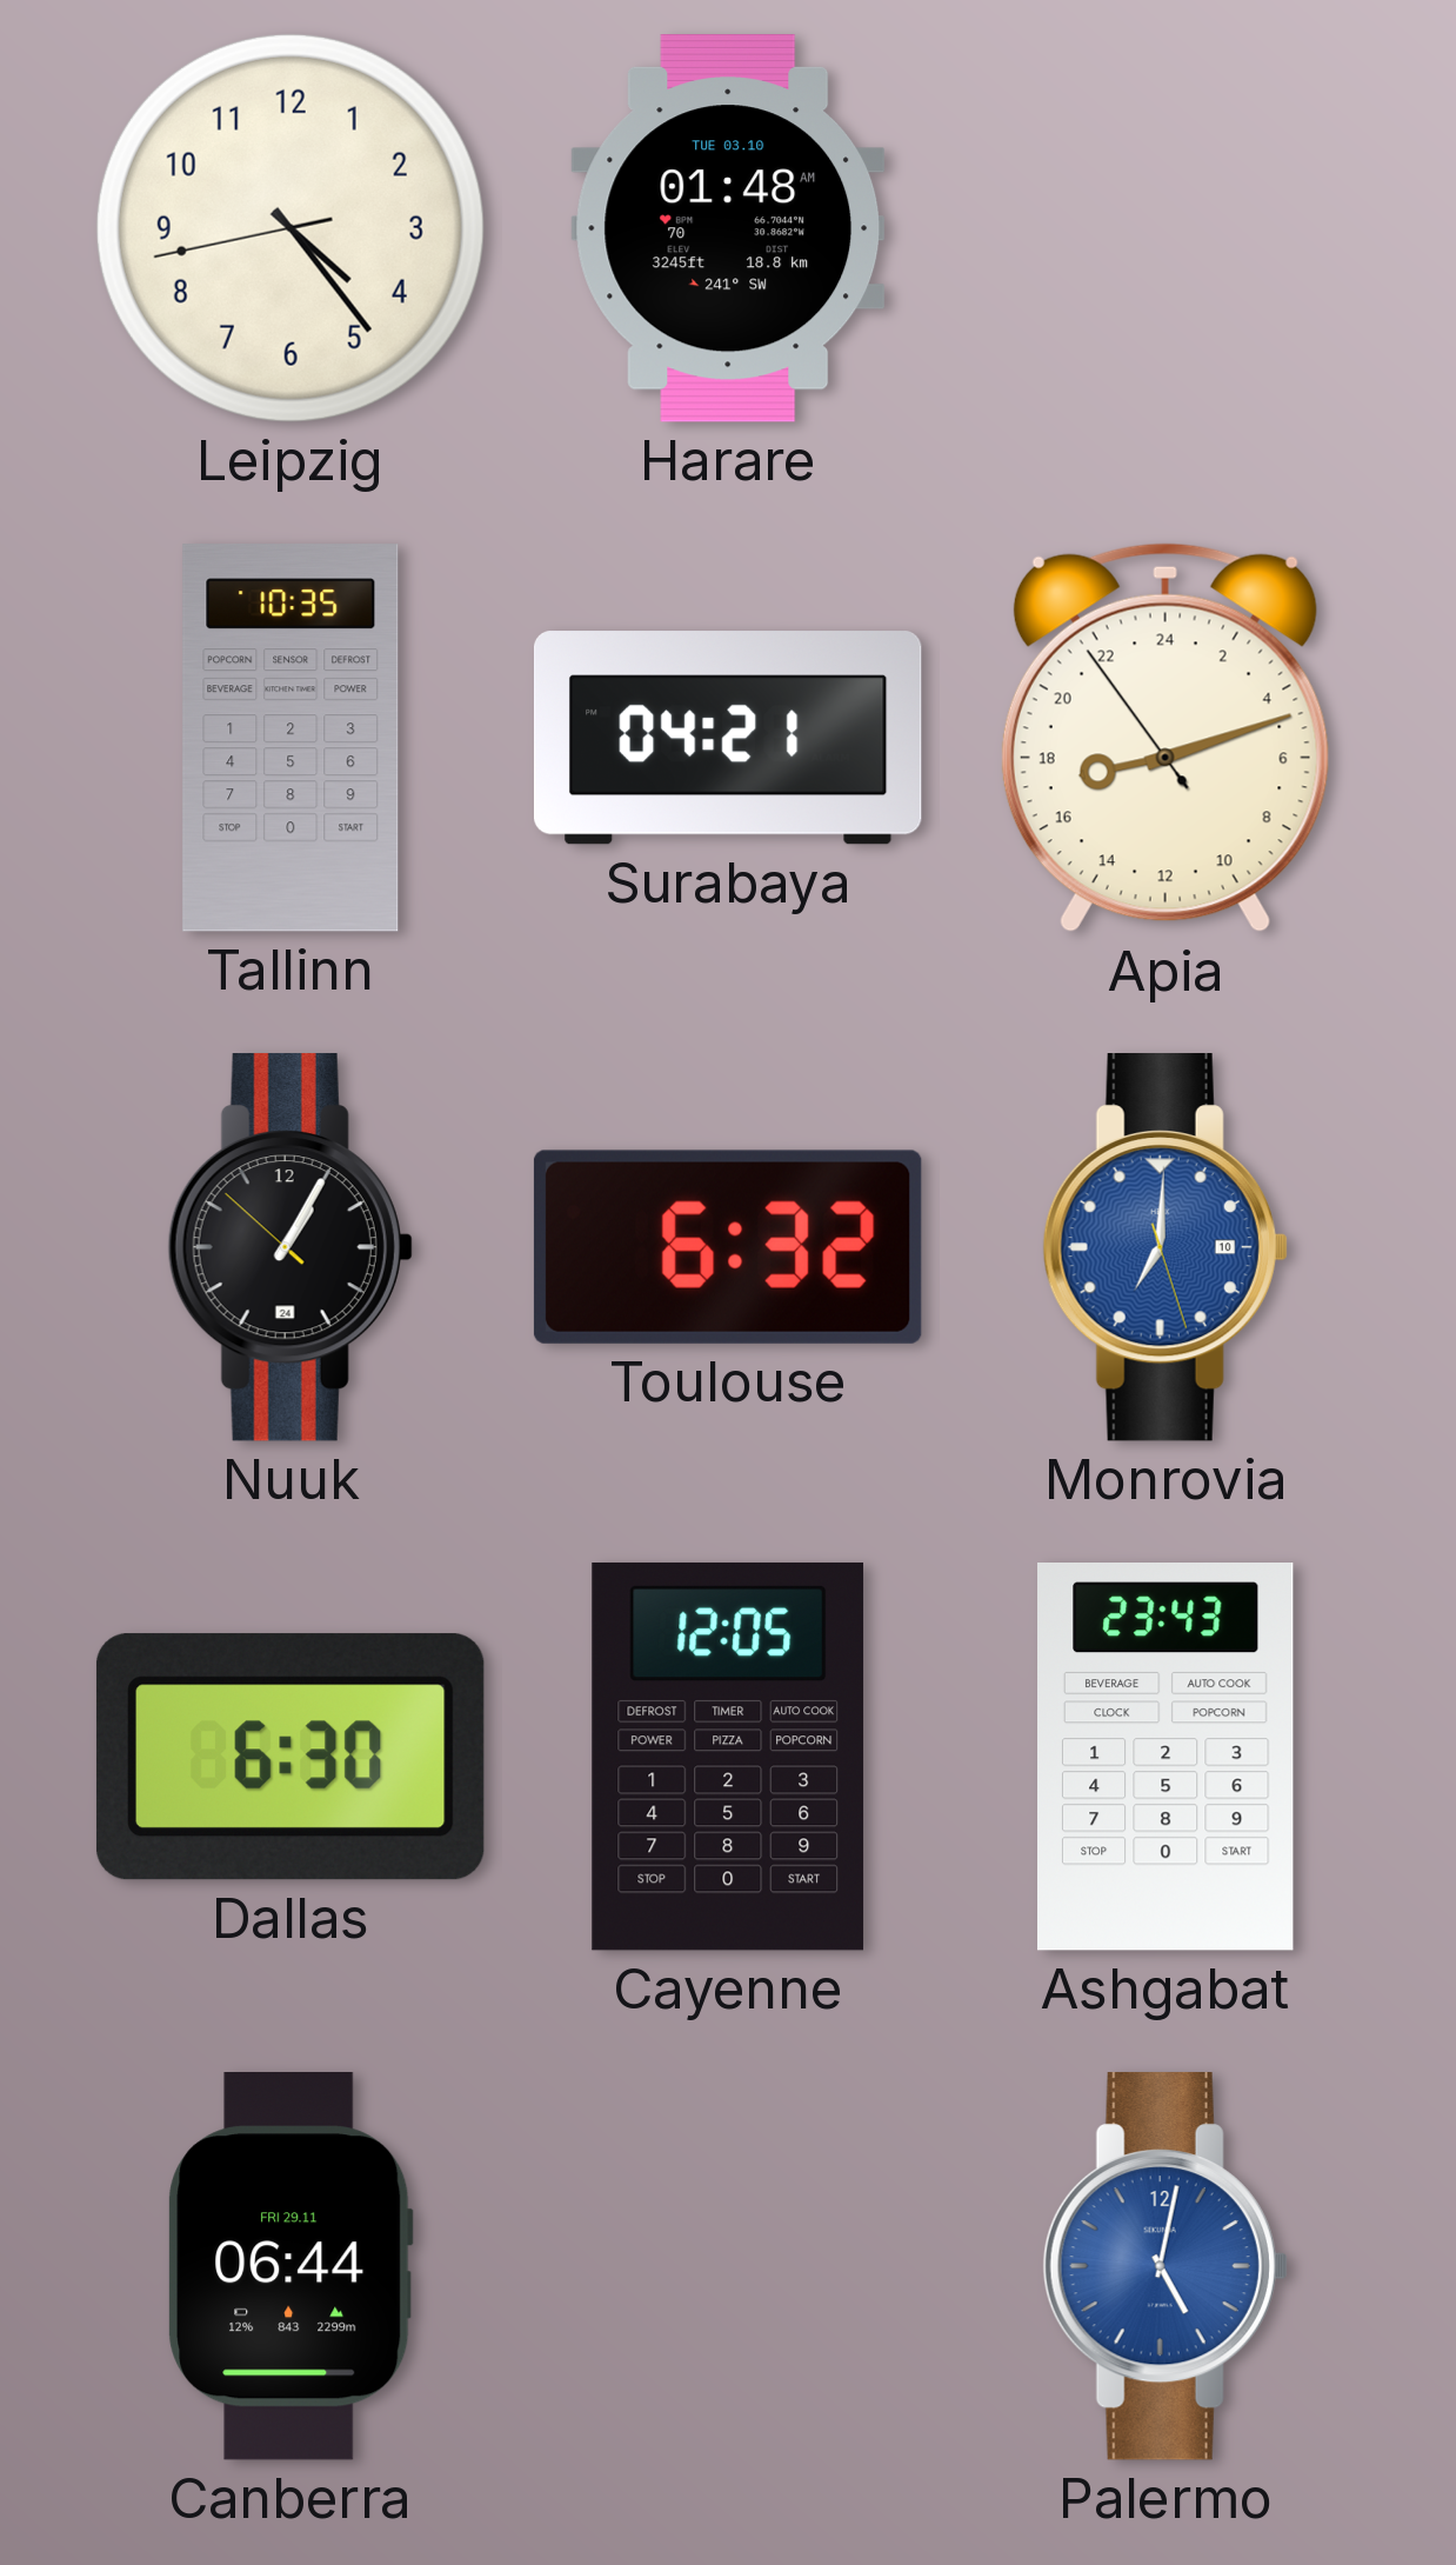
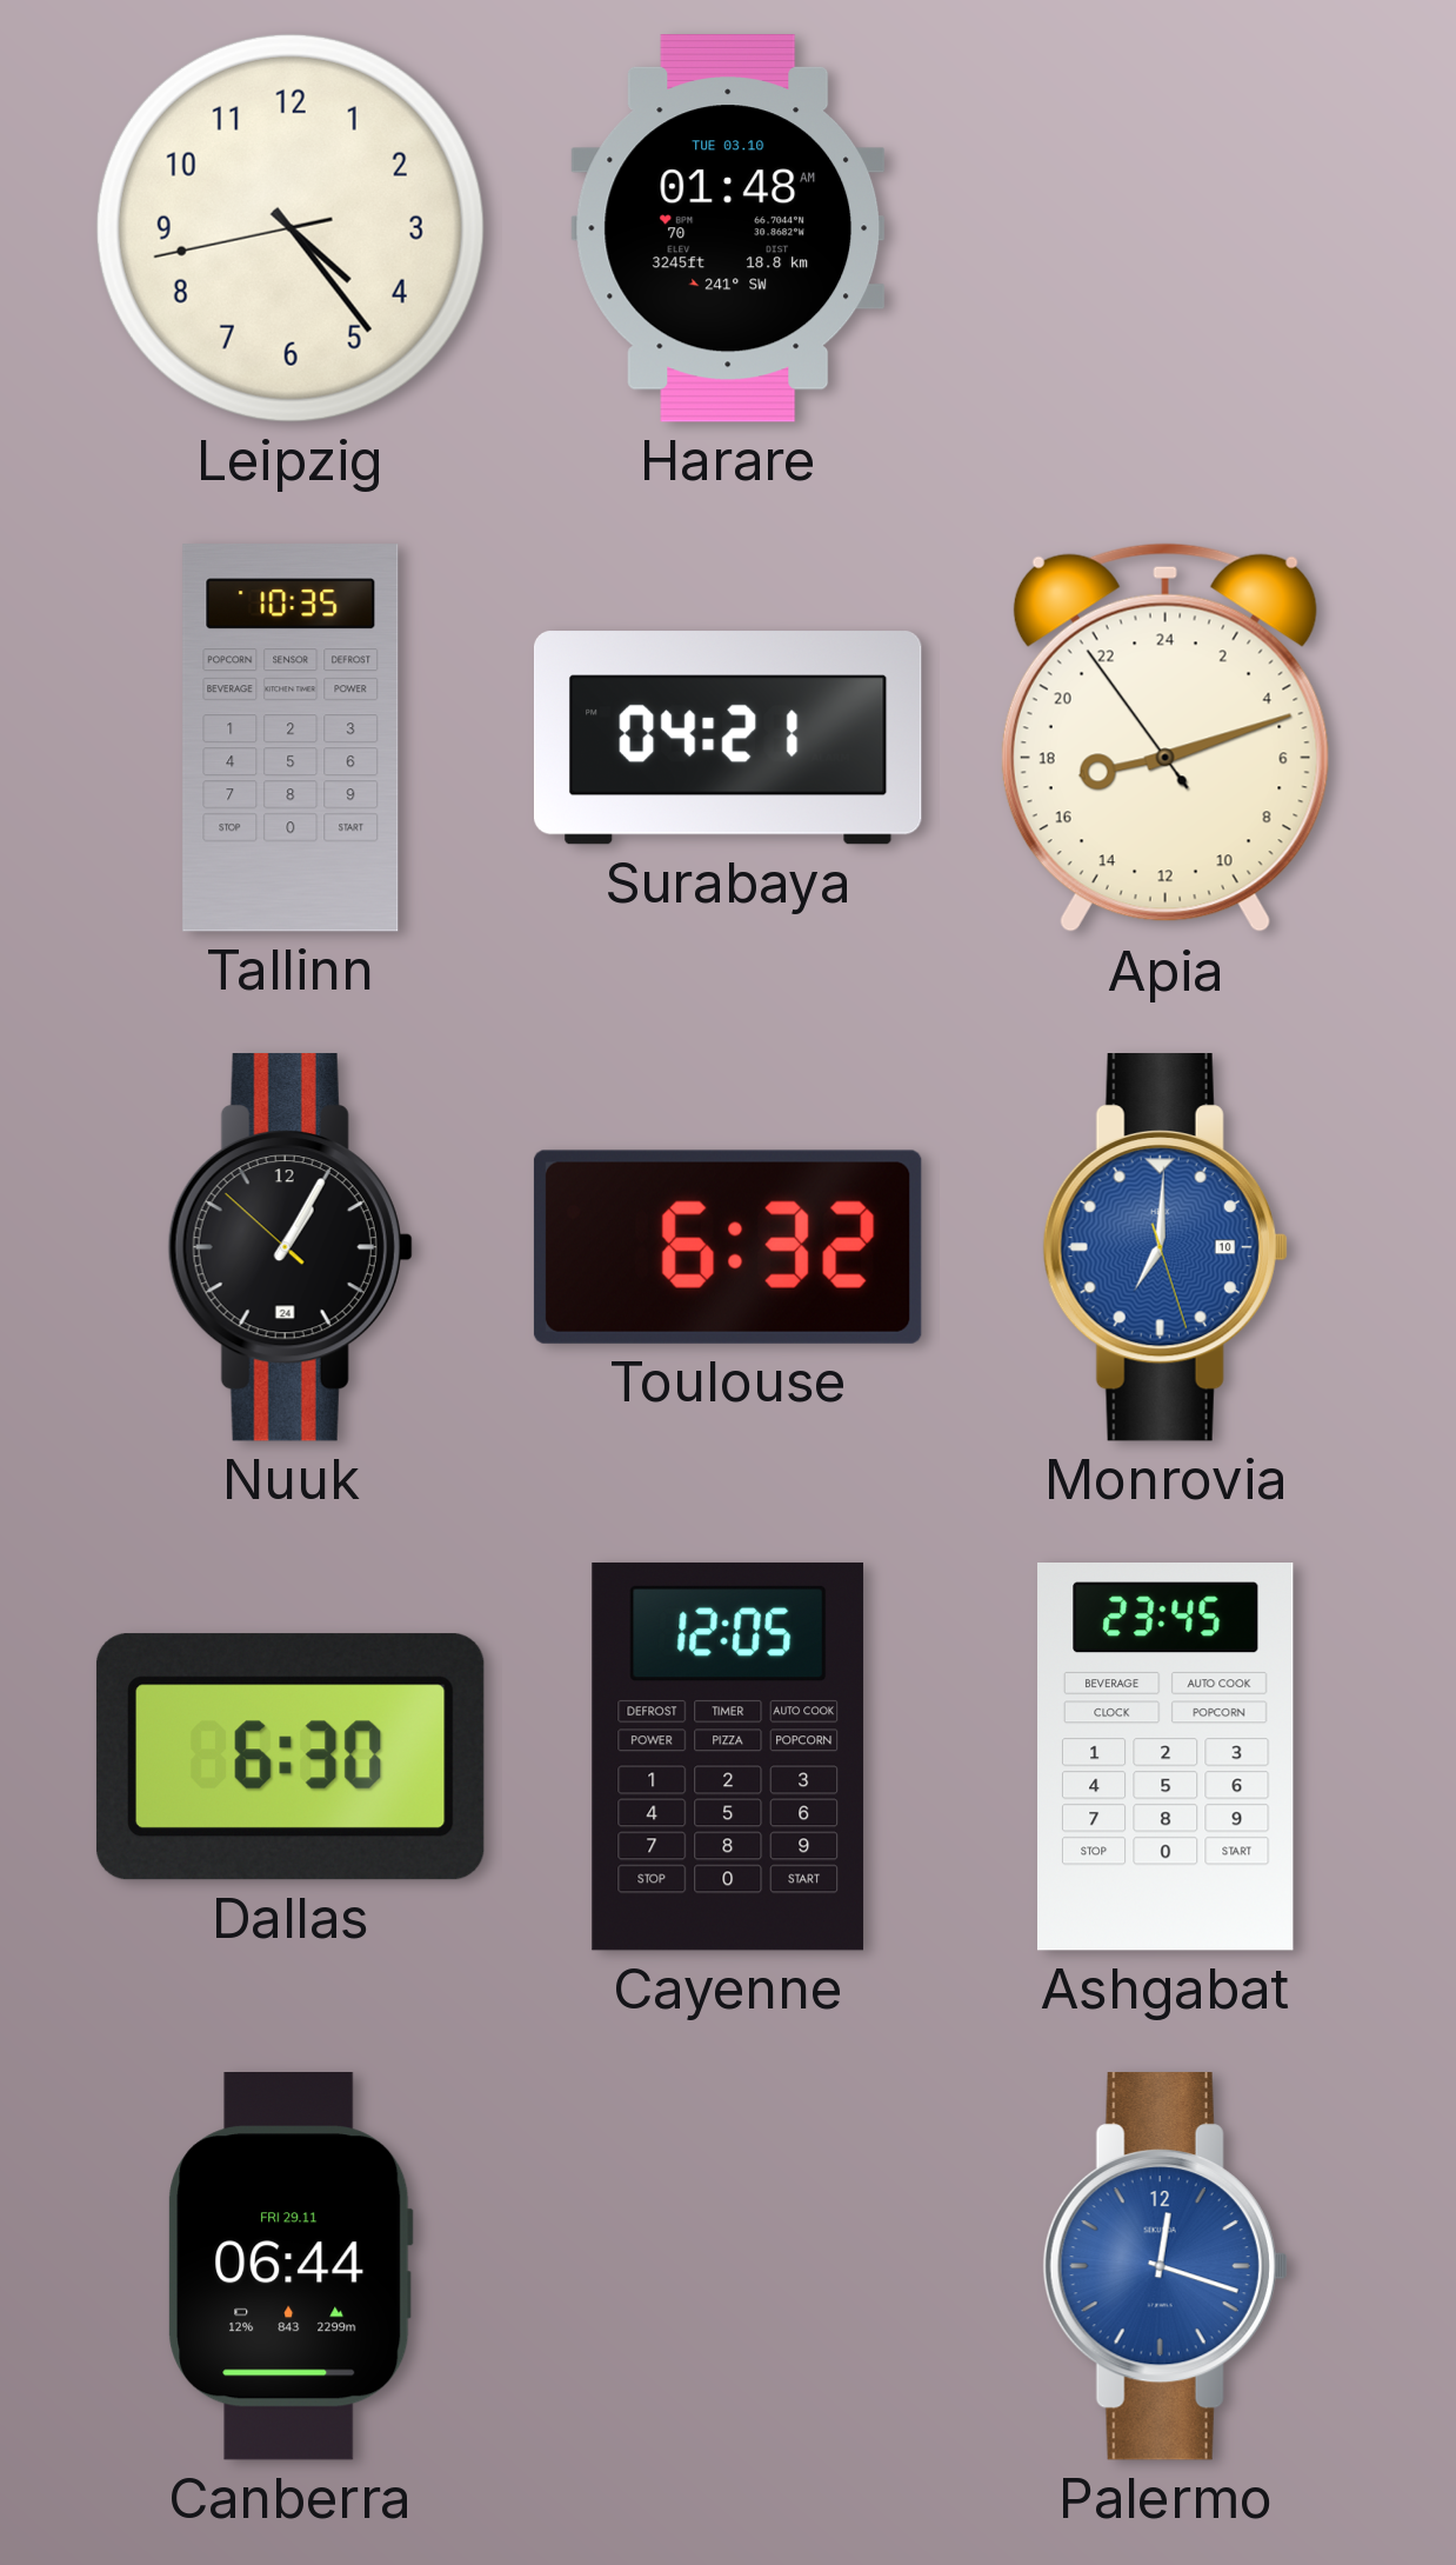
Ashgabat: 23:43 -> 23:45 (1167, 1758)
Palermo: 5:02 -> 12:18 (1166, 2267)
